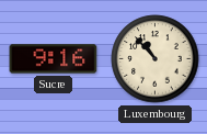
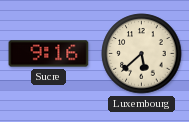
Luxembourg: 10:53 -> 5:38 (142, 54)
